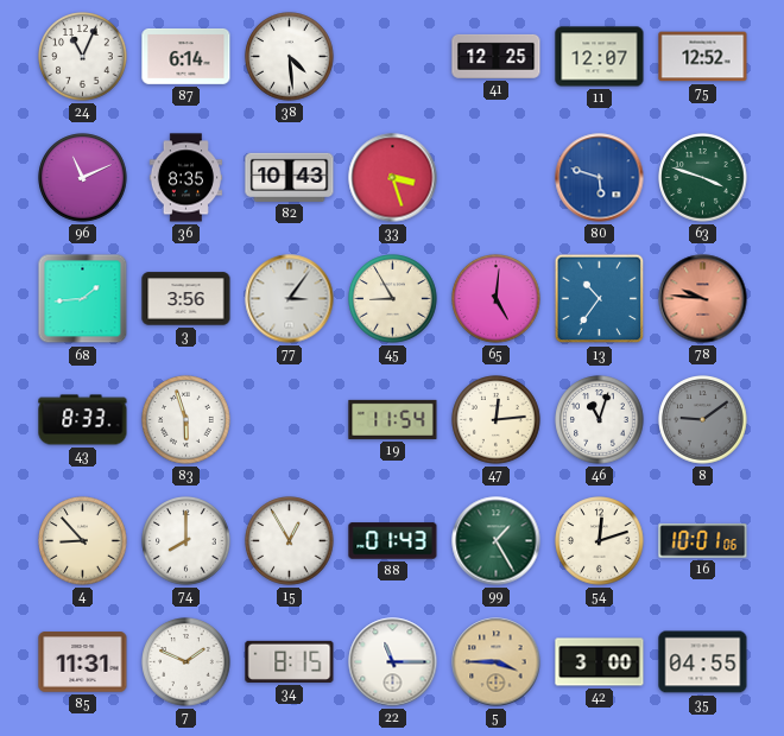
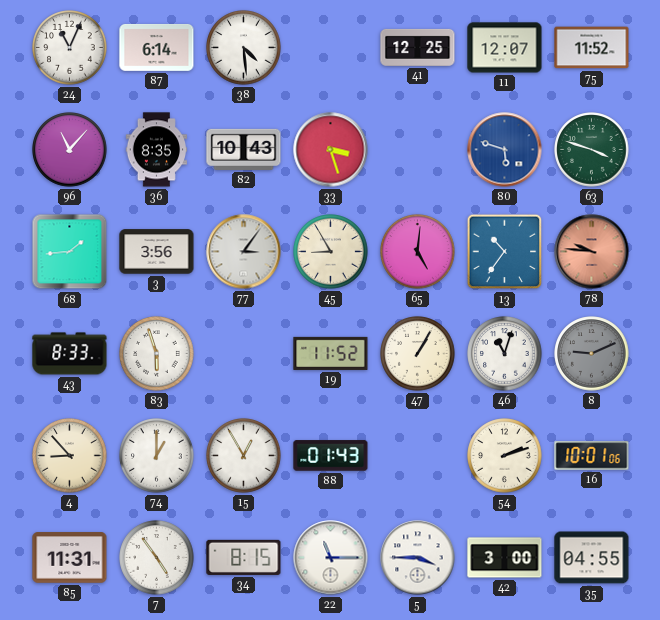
75: 12:52 -> 11:52 (592, 48)
96: 11:11 -> 11:07 (70, 150)
19: 11:54 -> 11:52 (331, 353)
47: 12:14 -> 1:05 (418, 354)
8: 9:09 -> 9:11 (592, 354)
74: 8:00 -> 1:00 (157, 456)
99: 1:25 -> none (497, 541)
54: 12:12 -> 2:12 (505, 456)
7: 1:49 -> 4:54 (157, 558)
5 dial: champagne -> white (418, 558)
